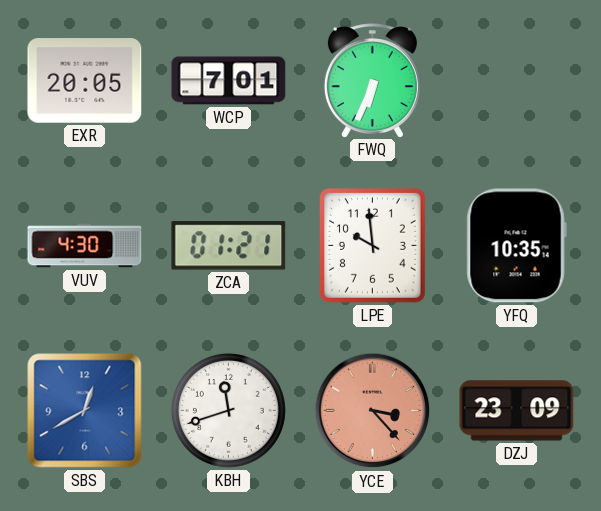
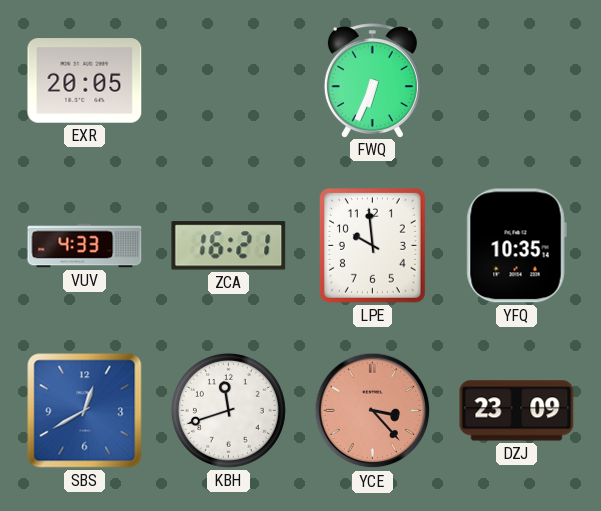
WCP: 7:01 -> none (229, 81)
VUV: 4:30 -> 4:33 (85, 246)
ZCA: 01:21 -> 16:21 (229, 246)
